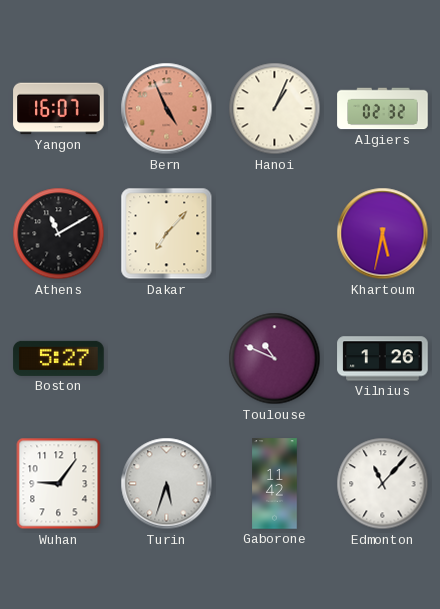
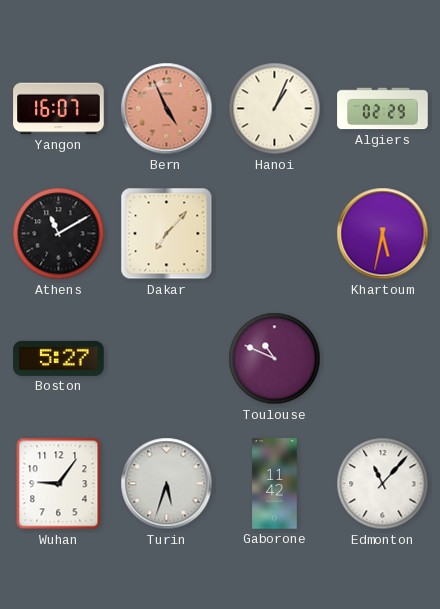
Algiers: 02:32 -> 02:29 (383, 109)
Vilnius: 1:26 -> none (383, 359)
